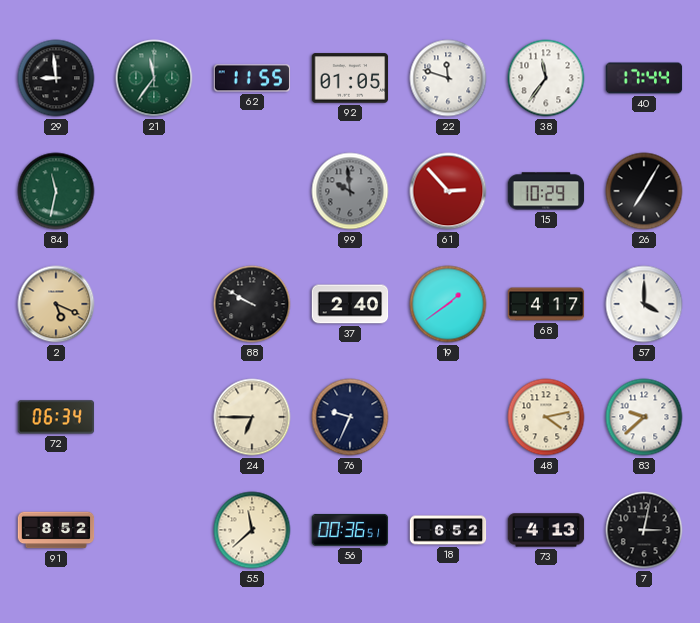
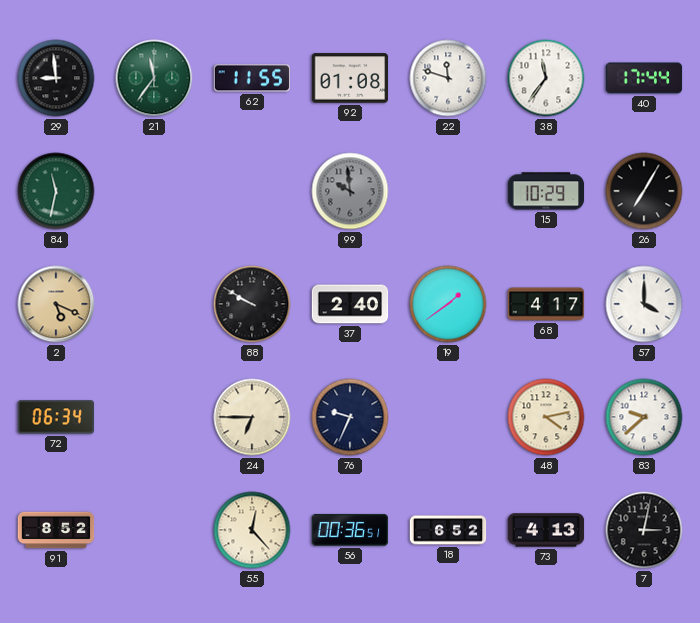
92: 01:05 -> 01:08 (350, 78)
61: 2:53 -> none (448, 191)
55: 11:38 -> 12:23 (252, 530)
